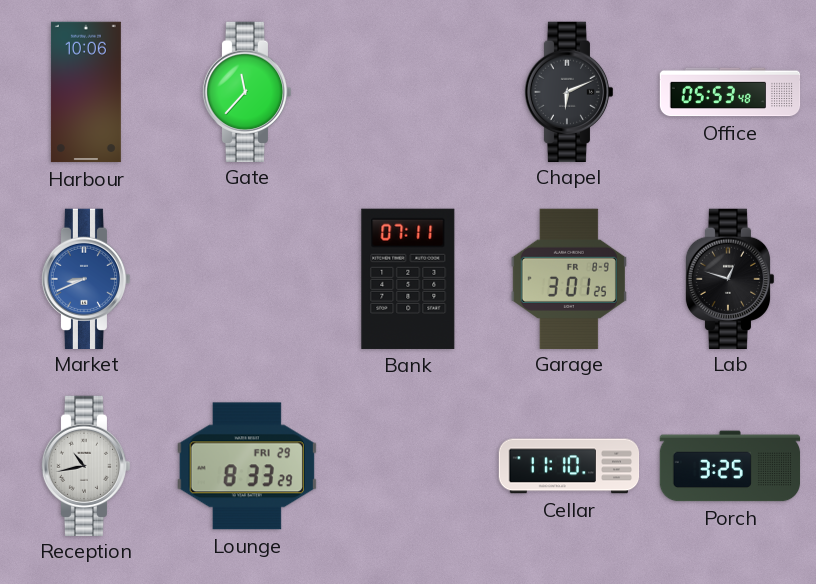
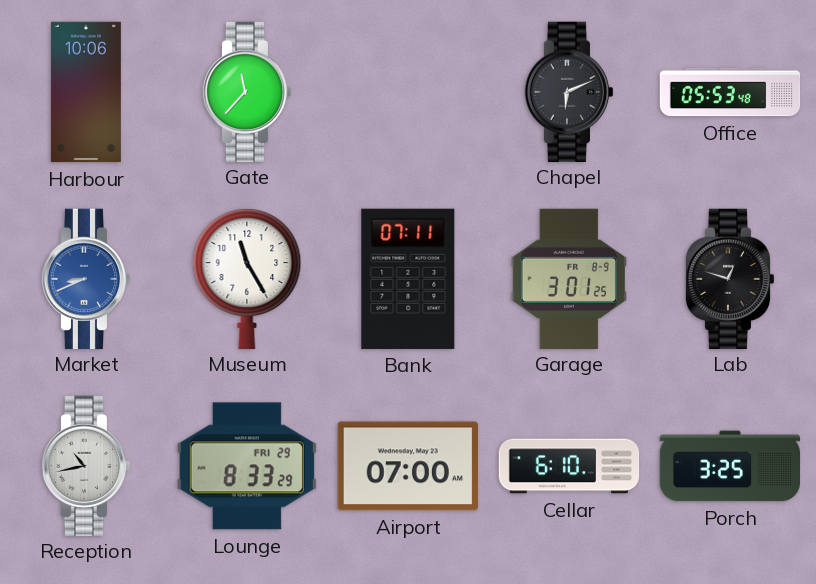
Museum: none -> 11:25 (247, 279)
Airport: none -> 07:00 (408, 466)
Cellar: 11:10 -> 6:10 (569, 466)
